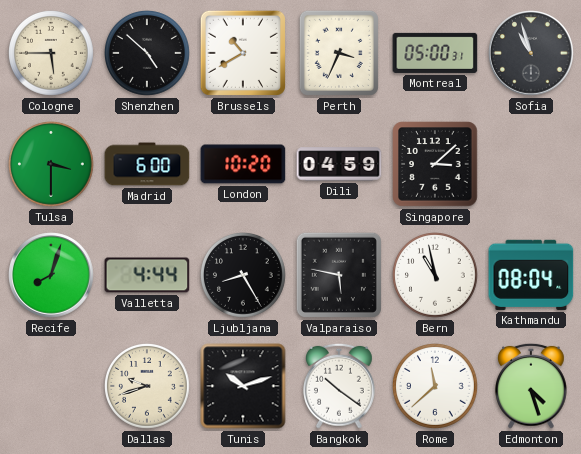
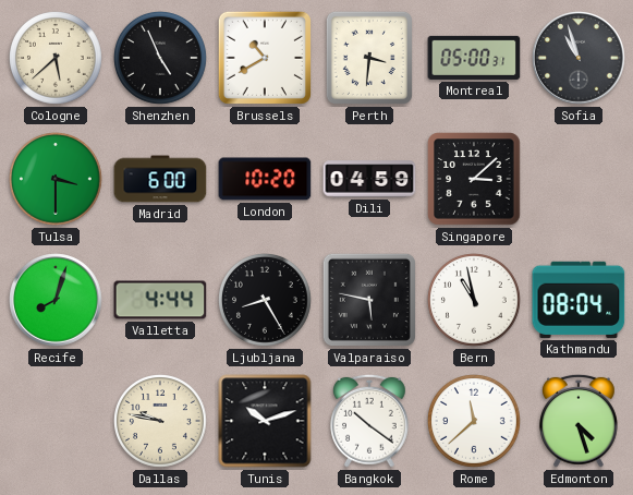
Cologne: 5:45 -> 5:38 (57, 59)
Shenzhen: 4:52 -> 4:56 (161, 59)
Perth: 3:34 -> 3:31 (369, 58)
Dallas: 9:42 -> 9:47 (161, 422)
